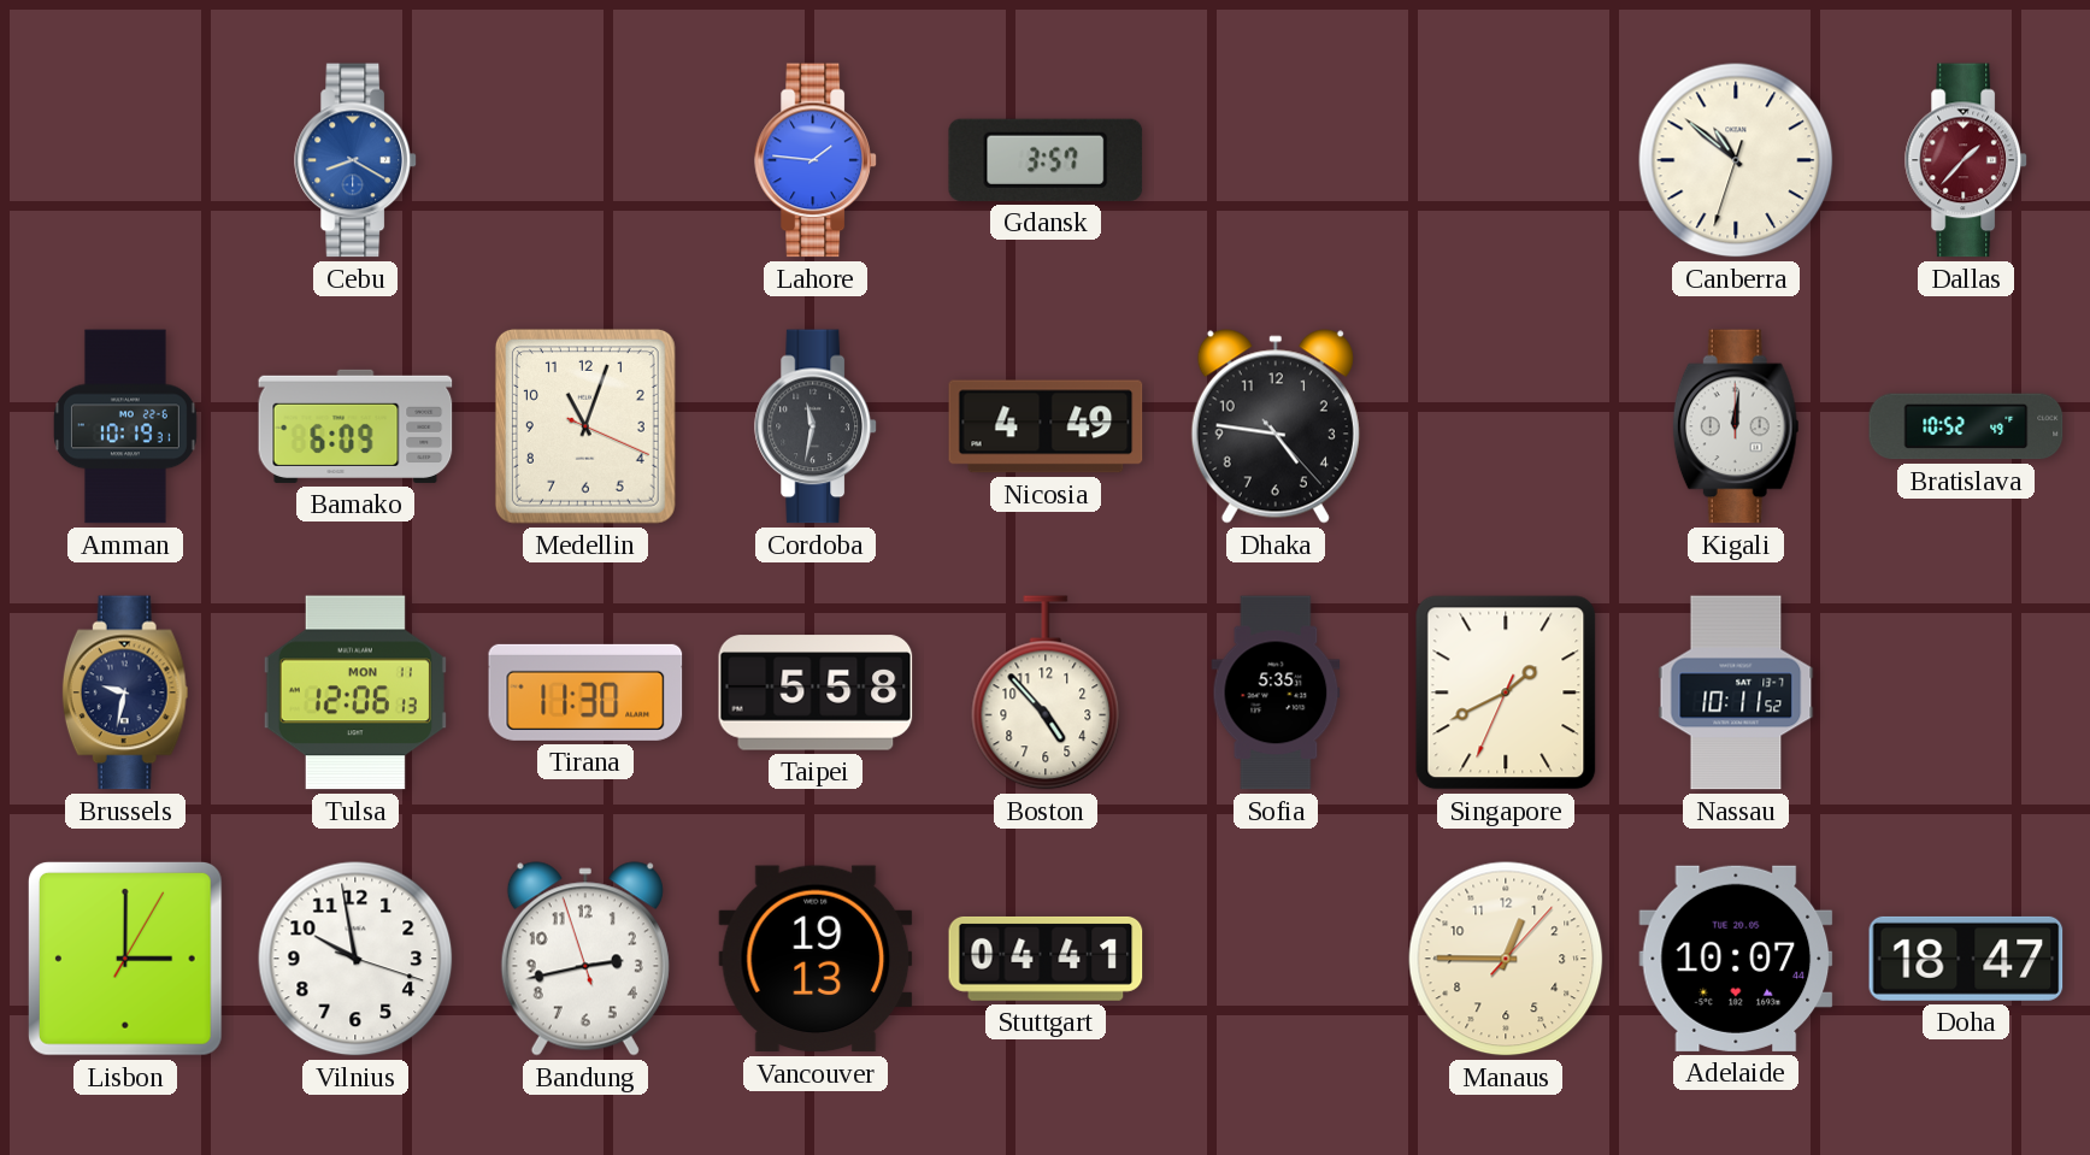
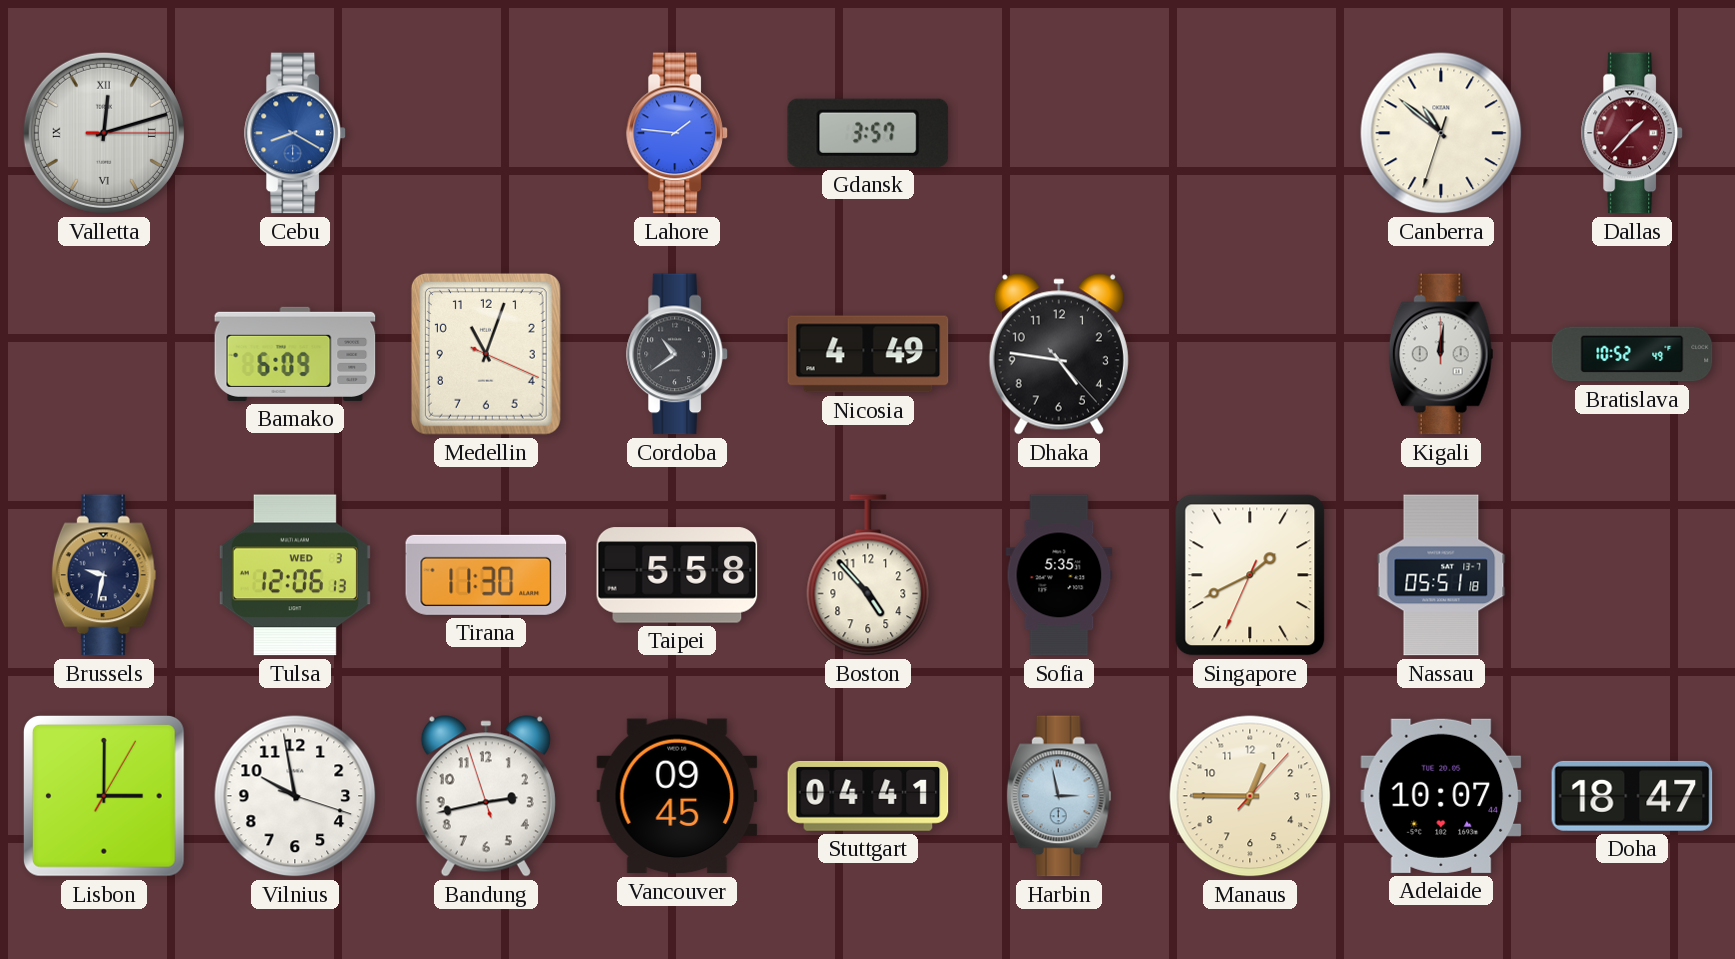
Valletta: none -> 12:12 (104, 133)
Amman: 10:19 -> none (126, 426)
Cordoba: 11:32 -> 10:39 (677, 354)
Tulsa date: MON 11 -> WED 3 (295, 575)
Nassau: 10:11 -> 05:51 (1441, 575)
Vancouver: 19:13 -> 09:45 (677, 796)
Harbin: none -> 2:58 (1059, 796)
